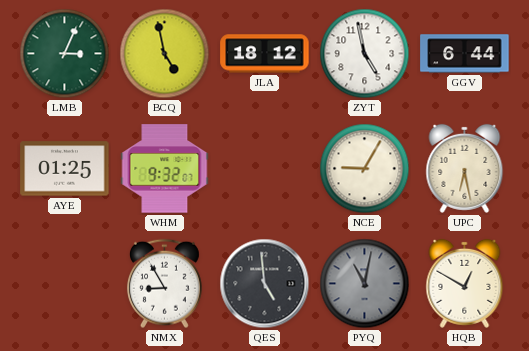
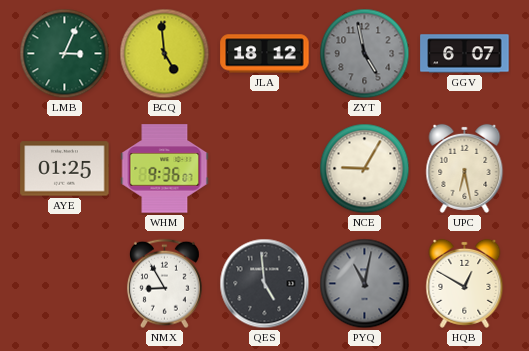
BCQ: 4:58 -> 4:59 (165, 54)
ZYT dial: white -> grey (365, 54)
GGV: 6:44 -> 6:07 (465, 54)
WHM: 9:32 -> 9:36 (165, 169)
